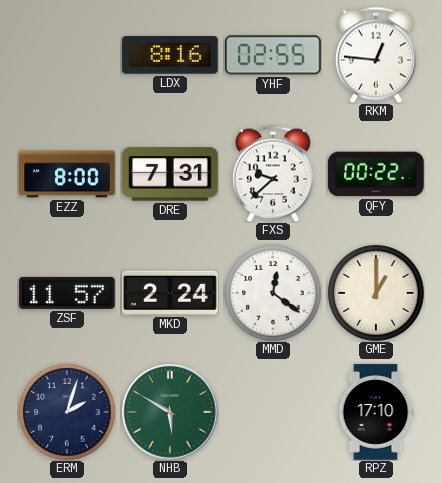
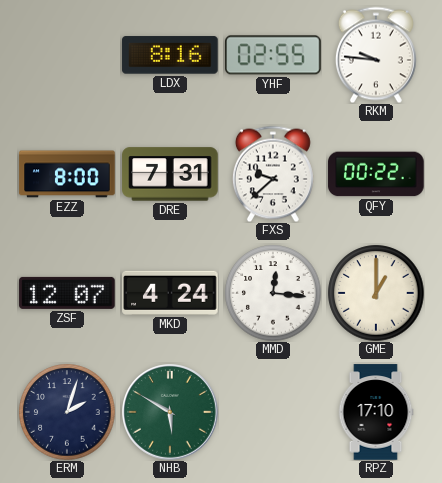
RKM: 12:46 -> 9:46 (376, 55)
ZSF: 11:57 -> 12:07 (67, 293)
MKD: 2:24 -> 4:24 (170, 293)
MMD: 12:21 -> 12:16 (273, 293)
